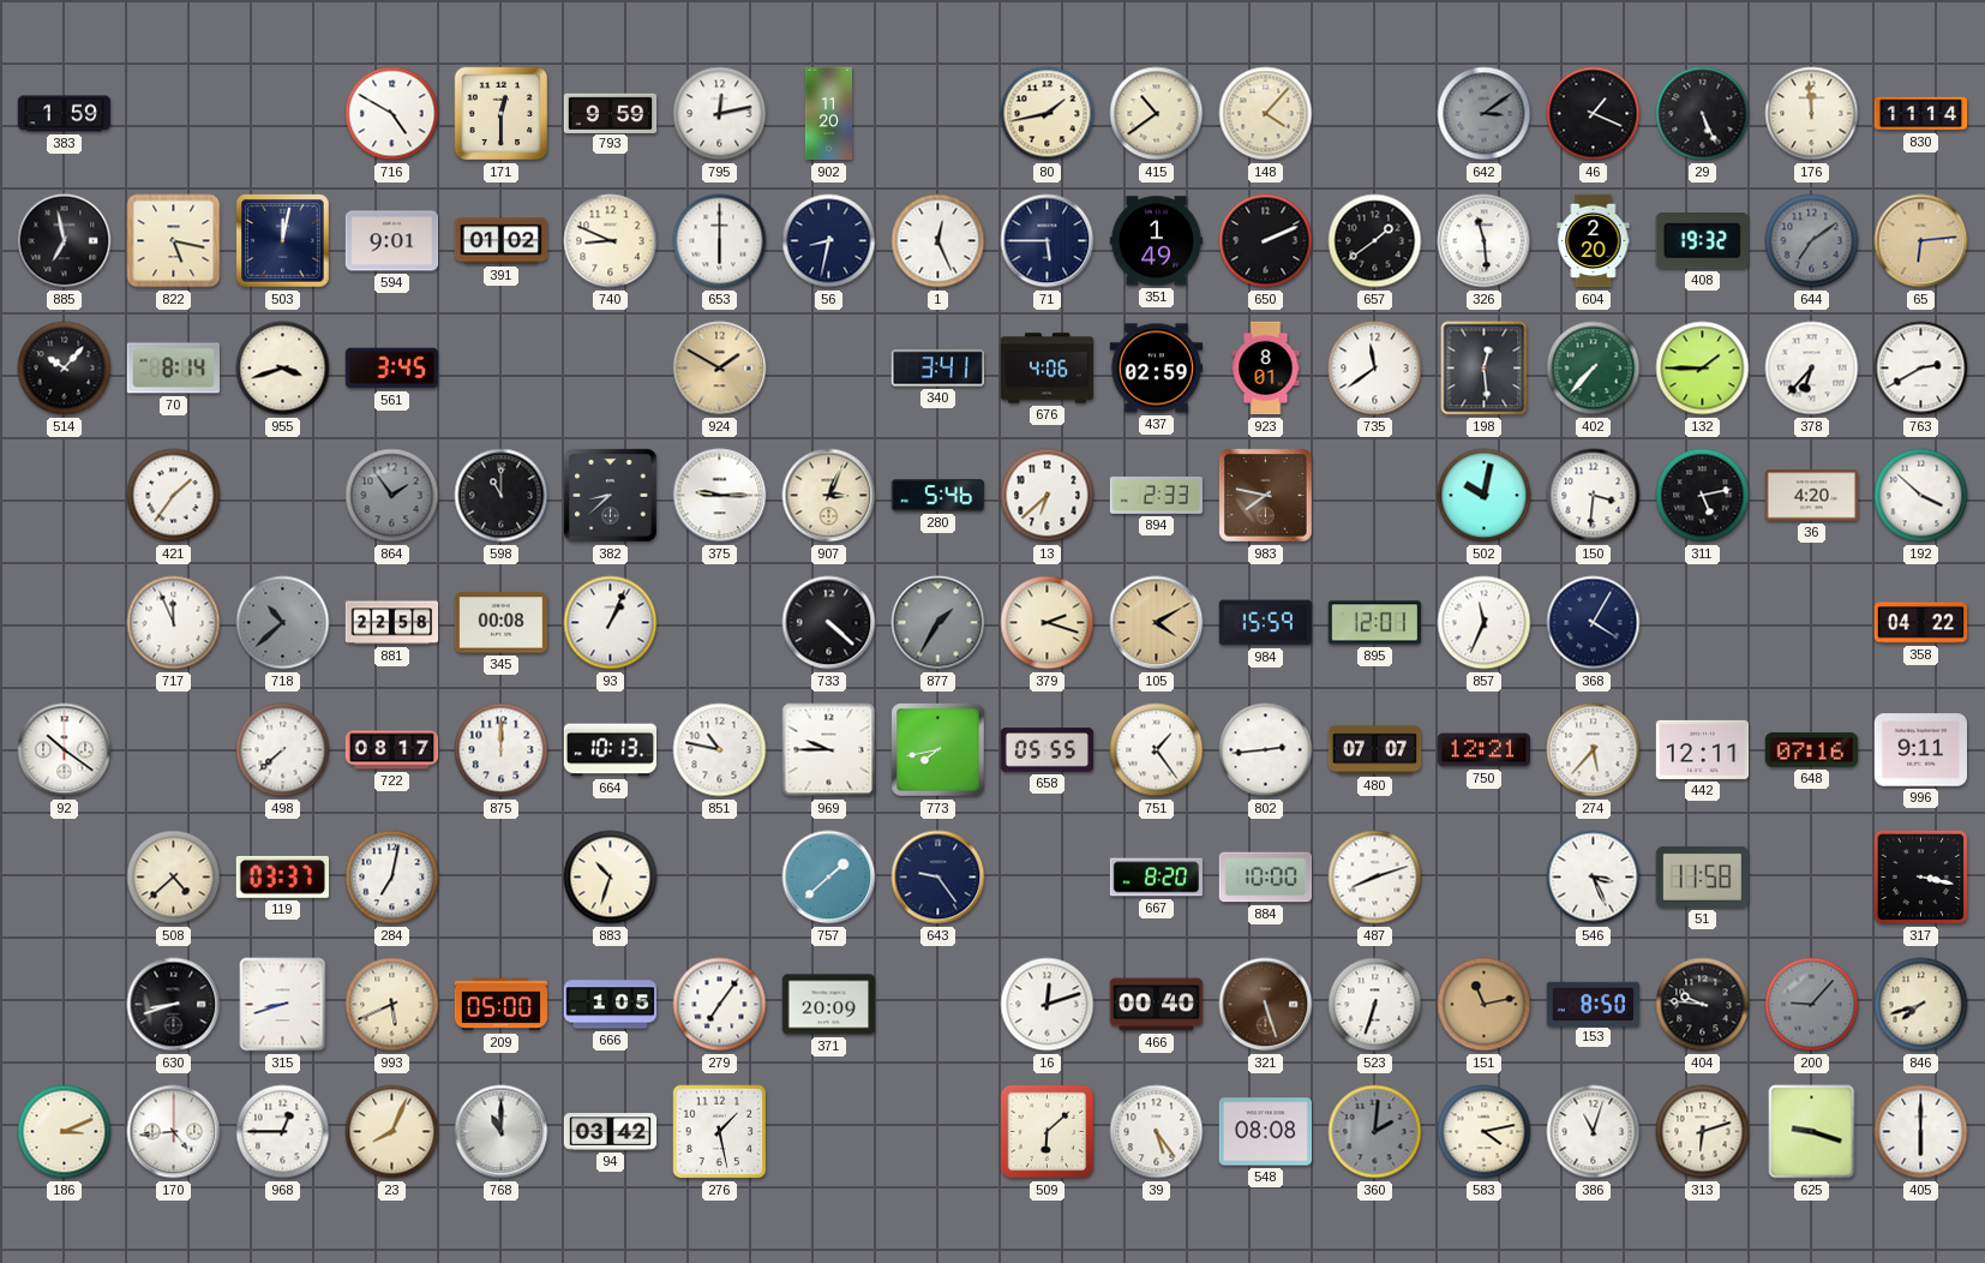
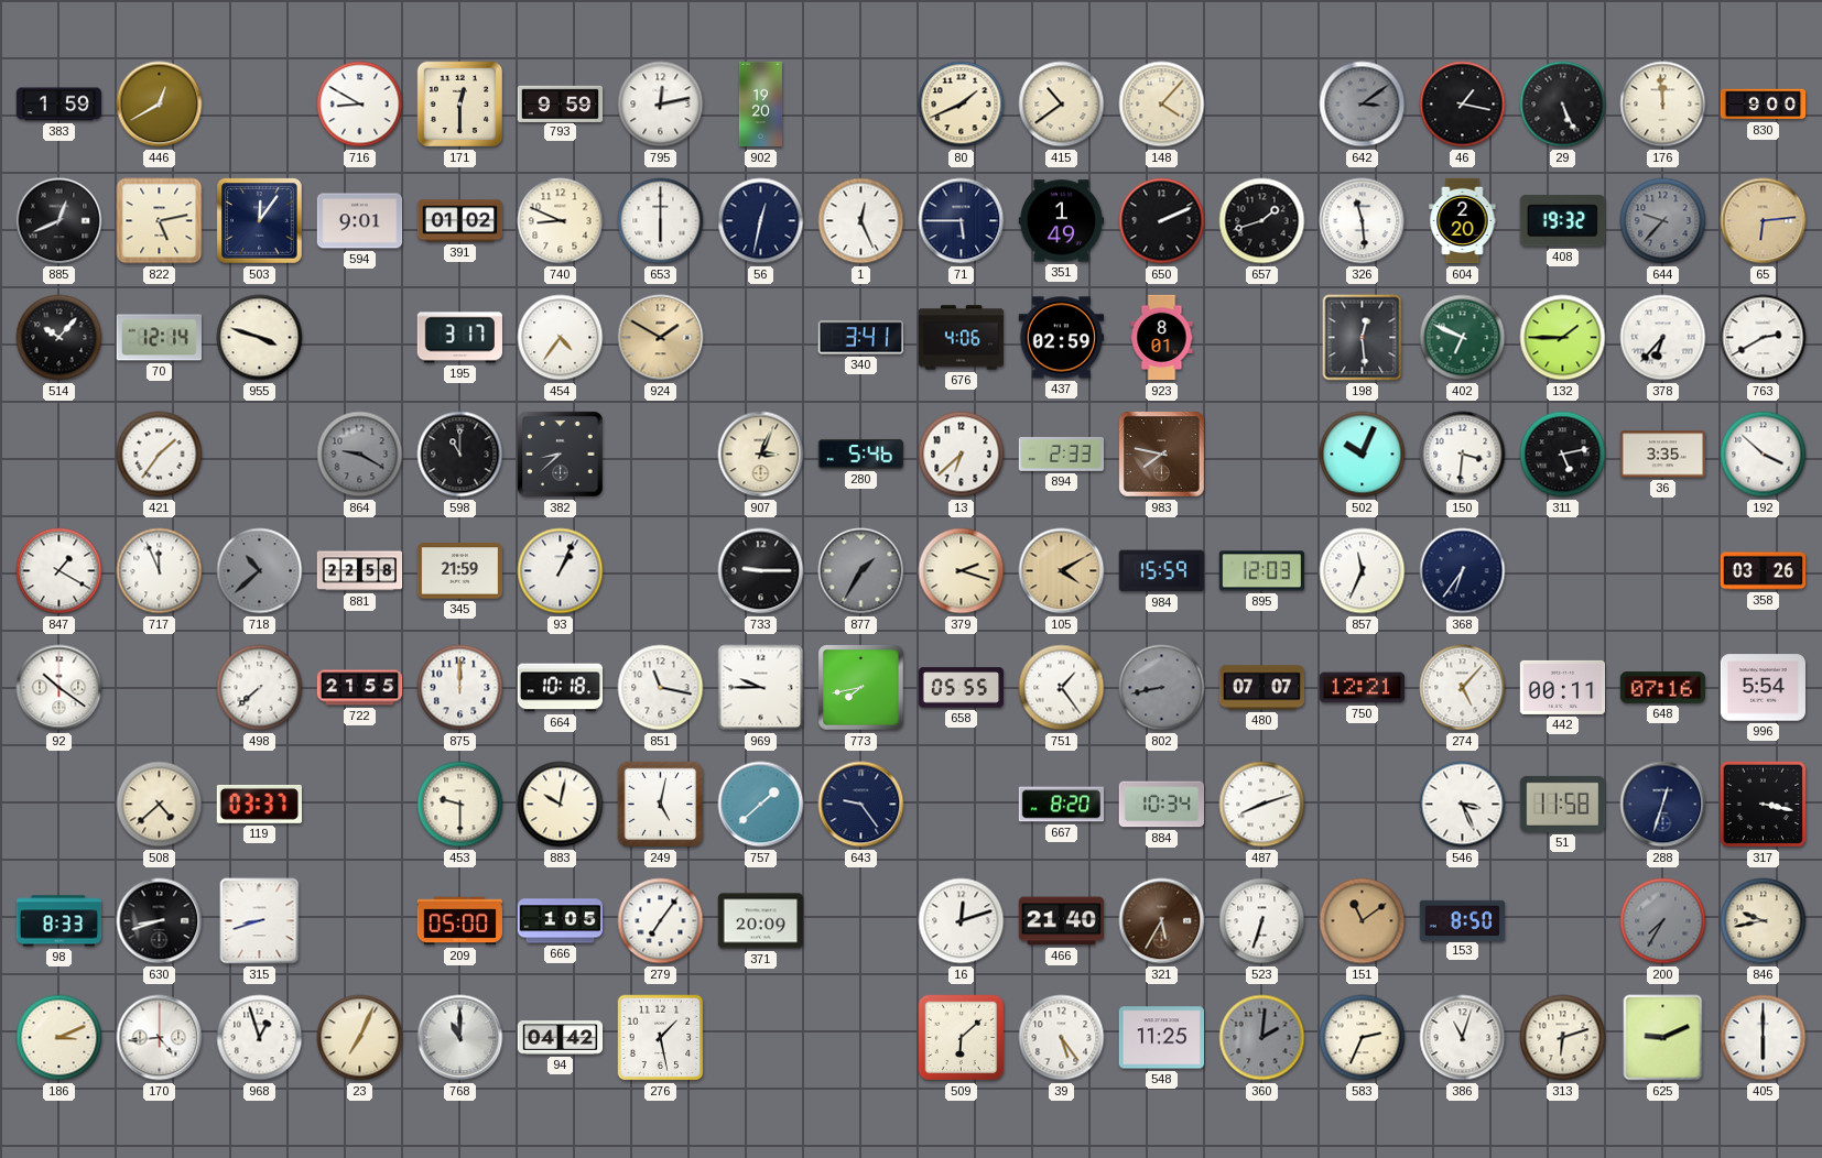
446: none -> 12:40 (160, 105)
716: 4:50 -> 8:50 (360, 105)
902: 11:20 -> 19:20 (760, 105)
80: 1:43 -> 1:41 (962, 105)
46: 1:19 -> 1:17 (1463, 105)
830: 11:14 -> 9:00 (1764, 105)
885: 6:58 -> 12:41 (59, 221)
822: 5:17 -> 5:13 (160, 221)
503: 12:02 -> 12:06 (260, 221)
56: 8:32 -> 12:32 (761, 221)
657: 1:39 -> 1:42 (1262, 221)
644: 7:09 -> 9:37 (1663, 221)
70: 8:14 -> 12:14 (159, 338)
955: 3:42 -> 3:48 (260, 338)
561: 3:45 -> none (391, 369)
195: none -> 3:17 (459, 338)
454: none -> 4:36 (561, 338)
735: 11:39 -> none (1375, 369)
402: 7:37 -> 6:49 (1463, 338)
864: 1:54 -> 9:20 (360, 455)
375: 9:15 -> none (720, 496)
502: 10:02 -> 10:04 (1363, 455)
36: 4:20 -> 3:35 (1663, 455)
847: none -> 1:20 (59, 571)
345: 00:08 -> 21:59 (460, 571)
733: 4:22 -> 9:15 (761, 571)
895: 12:01 -> 12:03 (1261, 571)
368: 4:05 -> 6:36 (1463, 571)
358: 04:22 -> 03:26 (1764, 571)
722: 08:17 -> 21:55 (360, 688)
664: 10:13 -> 10:18 (561, 688)
851: 10:47 -> 11:17 (661, 688)
802: 2:44 -> 8:43 (1162, 688)
802 dial: white -> grey (1162, 688)
274: 5:37 -> 5:07 (1463, 688)
442: 12:11 -> 00:11 (1563, 687)
996: 9:11 -> 5:54 (1764, 688)
284: 7:02 -> none (392, 878)
453: none -> 9:30 (460, 805)
883: 10:33 -> 10:02 (561, 805)
249: none -> 5:02 (661, 805)
884: 10:00 -> 10:34 (1161, 805)
288: none -> 12:33 (1663, 805)
98: none -> 8:33 (59, 921)
993: 5:41 -> none (392, 1005)
466: 00:40 -> 21:40 (1062, 921)
321: 5:27 -> 5:35 (1162, 921)
151: 11:13 -> 11:09 (1363, 921)
404: 9:46 -> none (1703, 1005)
200: 9:07 -> 7:35 (1663, 921)
846: 7:42 -> 9:43 (1764, 921)
968: 12:45 -> 12:57 (260, 1038)
23: 8:04 -> 7:04 (360, 1038)
94: 03:42 -> 04:42 (561, 1038)
548: 08:08 -> 11:25 (1161, 1038)
583: 4:13 -> 2:34 (1363, 1038)
625: 9:18 -> 9:11 (1663, 1038)
